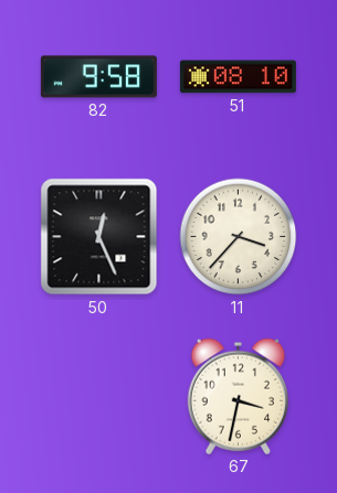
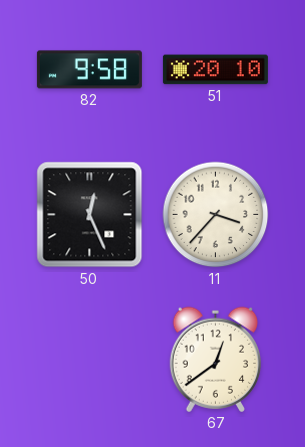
51: 08:10 -> 20:10 (215, 70)
67: 3:32 -> 12:39 (216, 359)
